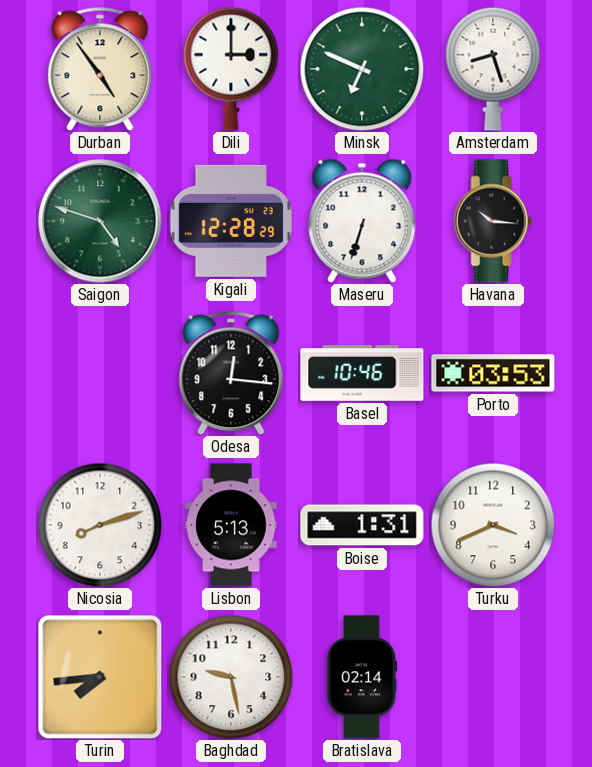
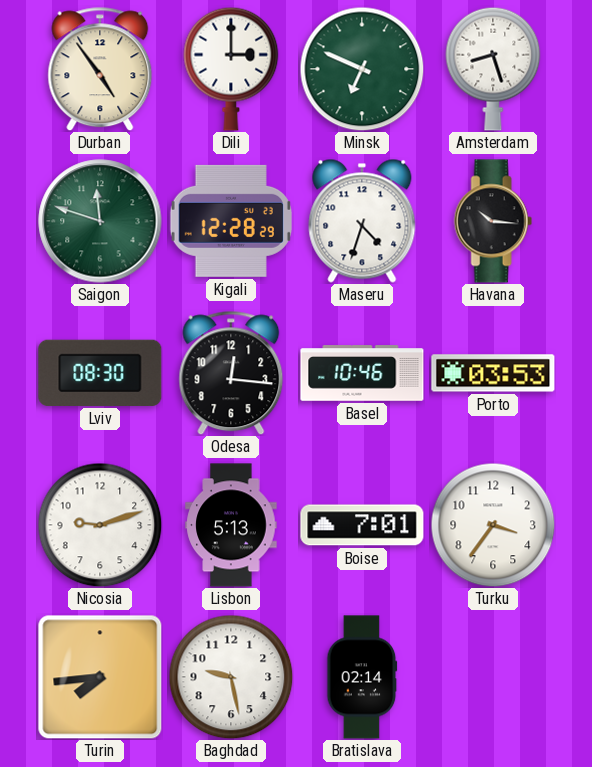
Saigon: 4:48 -> 11:48 (100, 221)
Maseru: 6:33 -> 4:33 (362, 221)
Lviv: none -> 08:30 (100, 373)
Nicosia: 8:12 -> 9:12 (100, 525)
Boise: 1:31 -> 7:01 (362, 525)
Turku: 3:41 -> 3:36 (493, 525)
